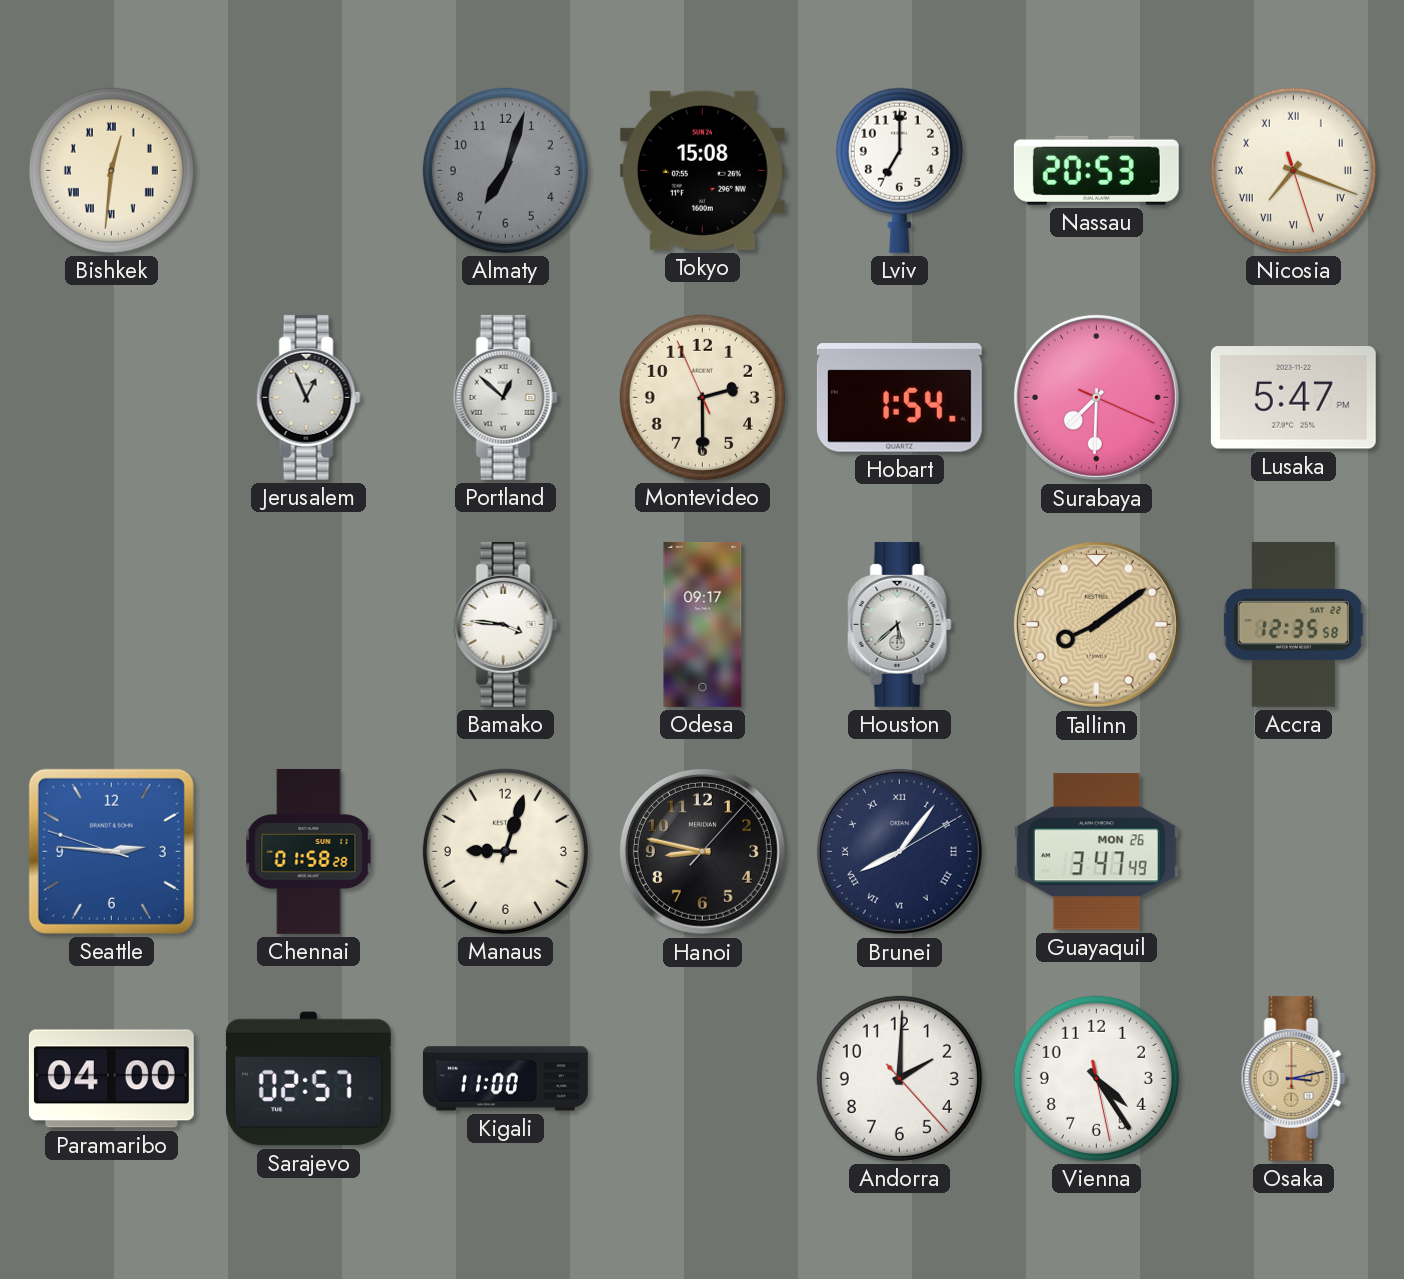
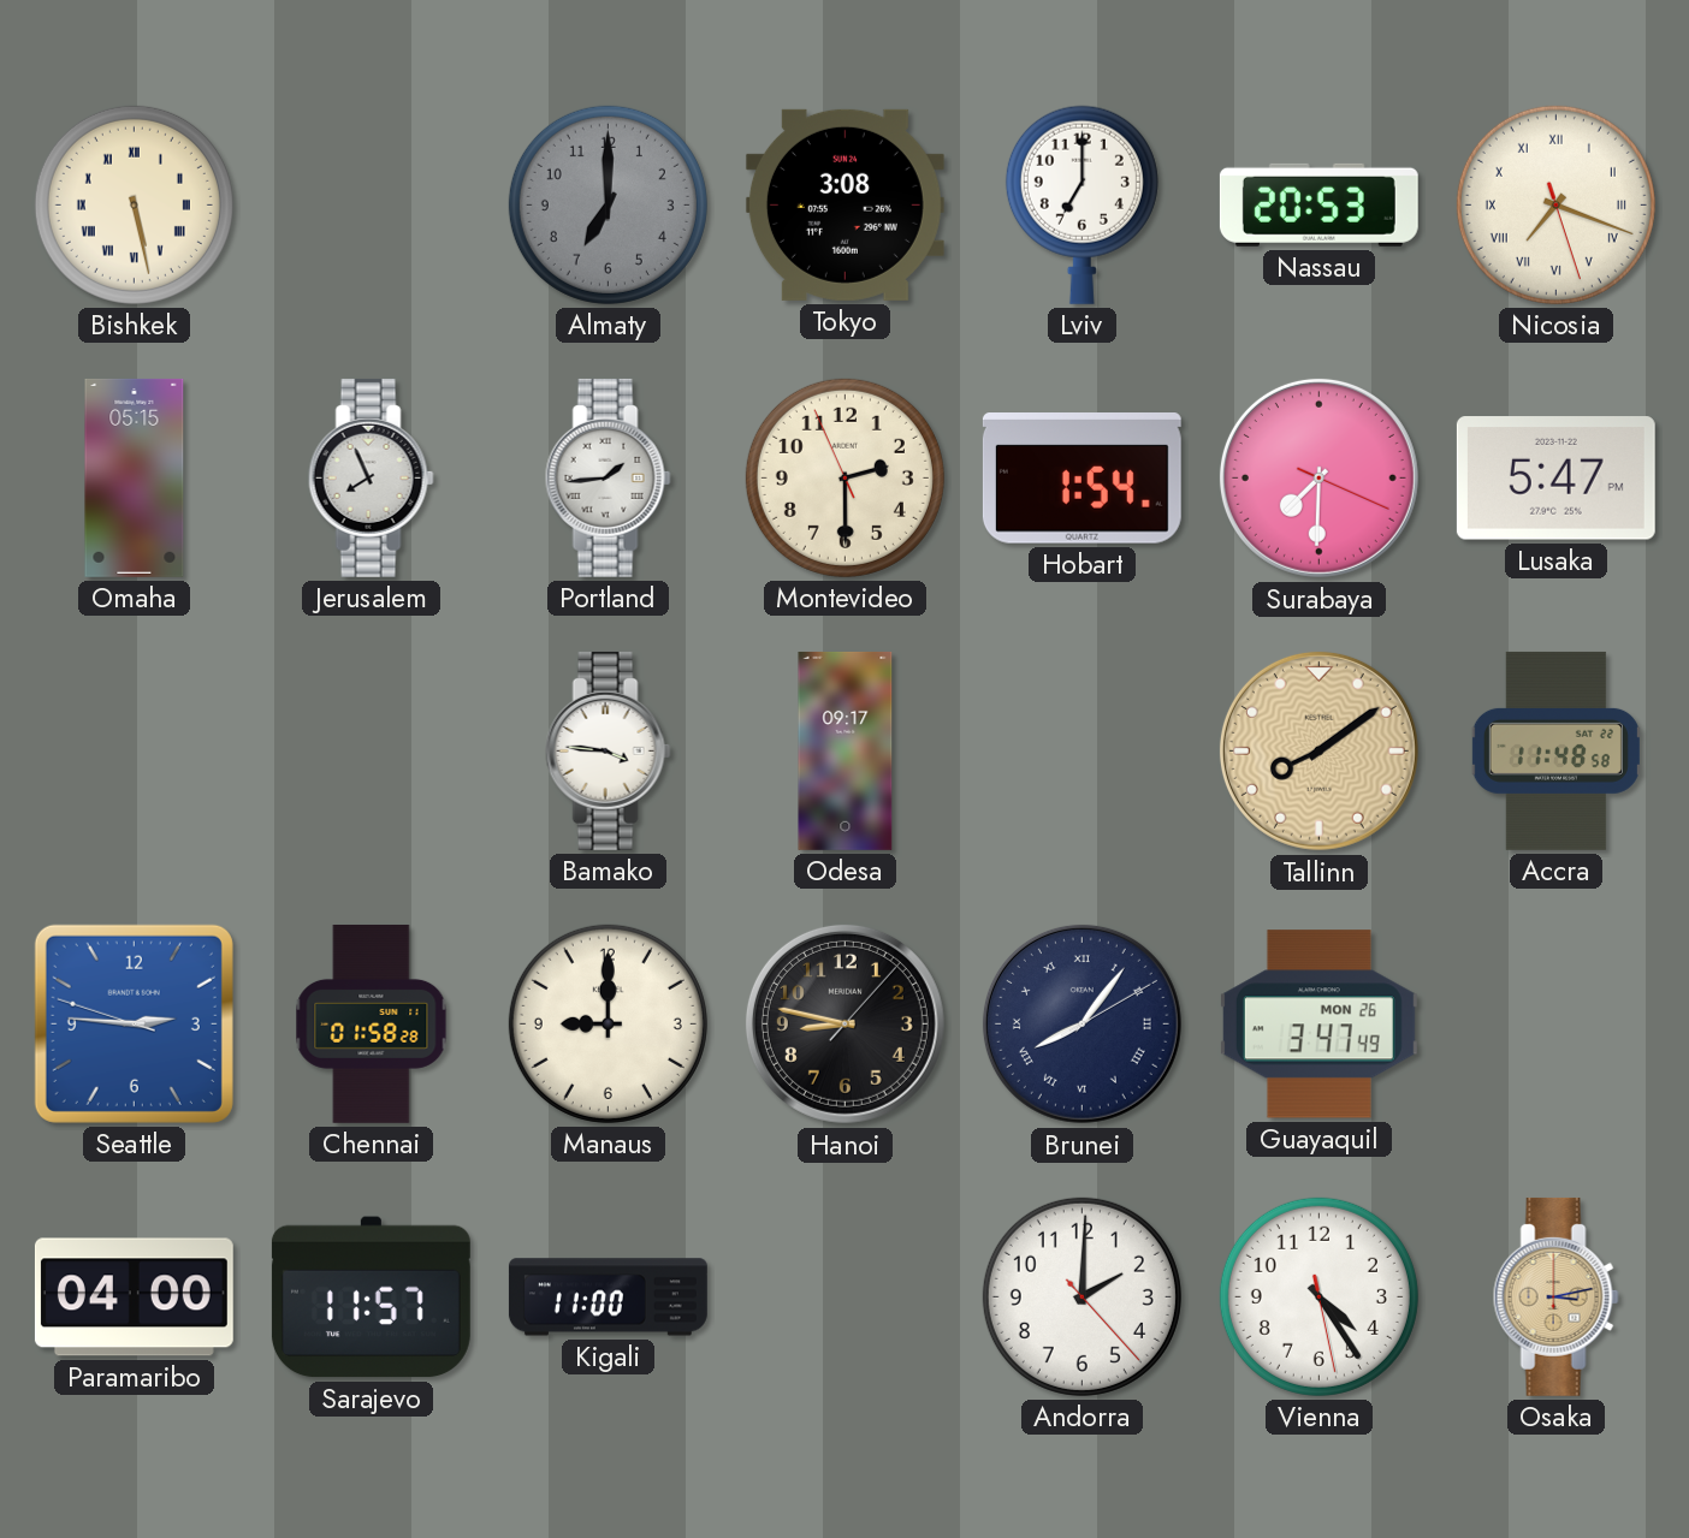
Bishkek: 12:31 -> 5:28 (134, 204)
Almaty: 7:03 -> 7:00 (608, 204)
Tokyo: 15:08 -> 3:08 (844, 204)
Omaha: none -> 05:15 (135, 477)
Jerusalem: 12:56 -> 7:56 (371, 477)
Portland: 12:52 -> 1:44 (608, 477)
Houston: 5:38 -> none (899, 624)
Accra: 12:35 -> 11:48 (1555, 750)
Manaus: 9:03 -> 9:00 (608, 1023)
Sarajevo: 02:57 -> 11:57 (371, 1297)
